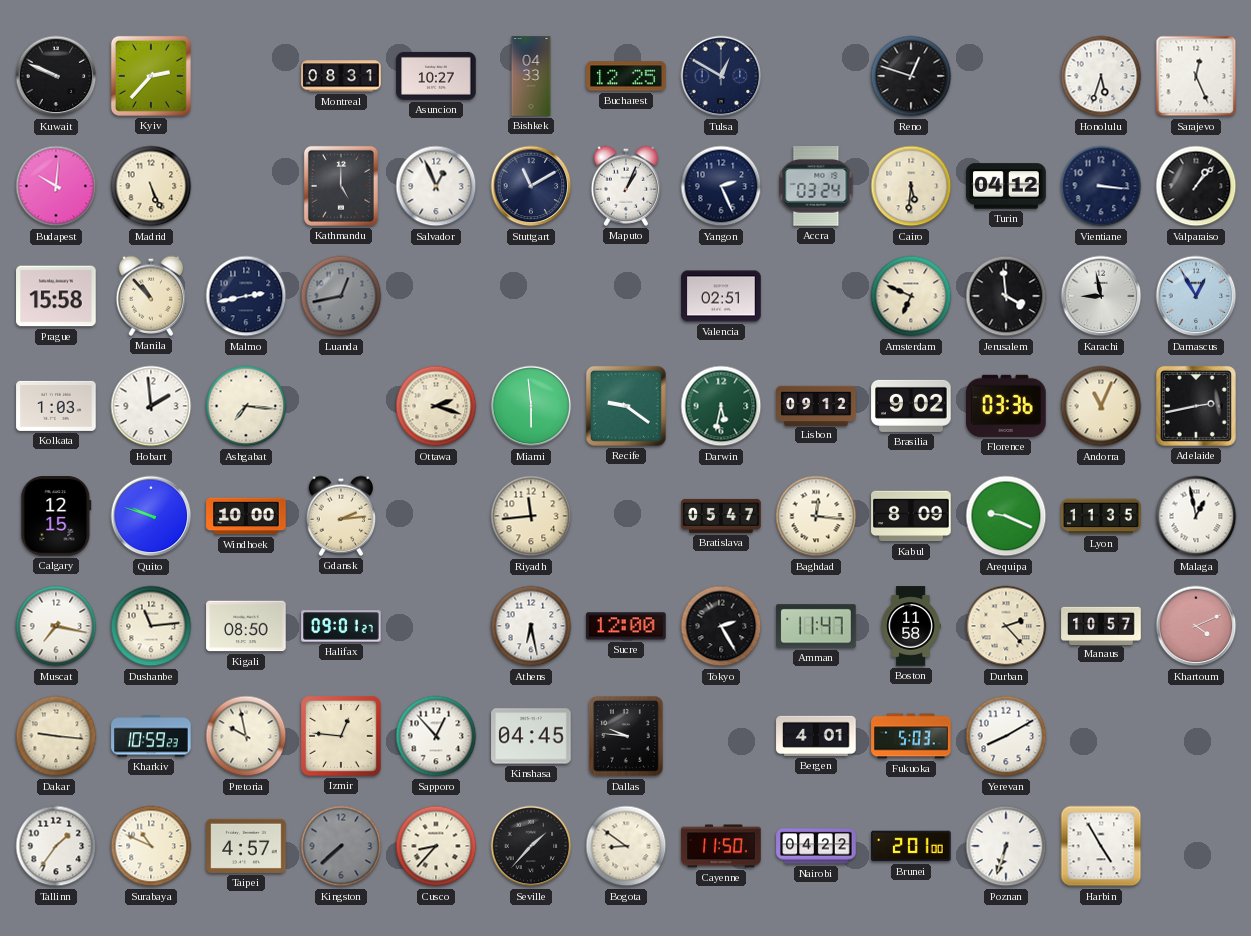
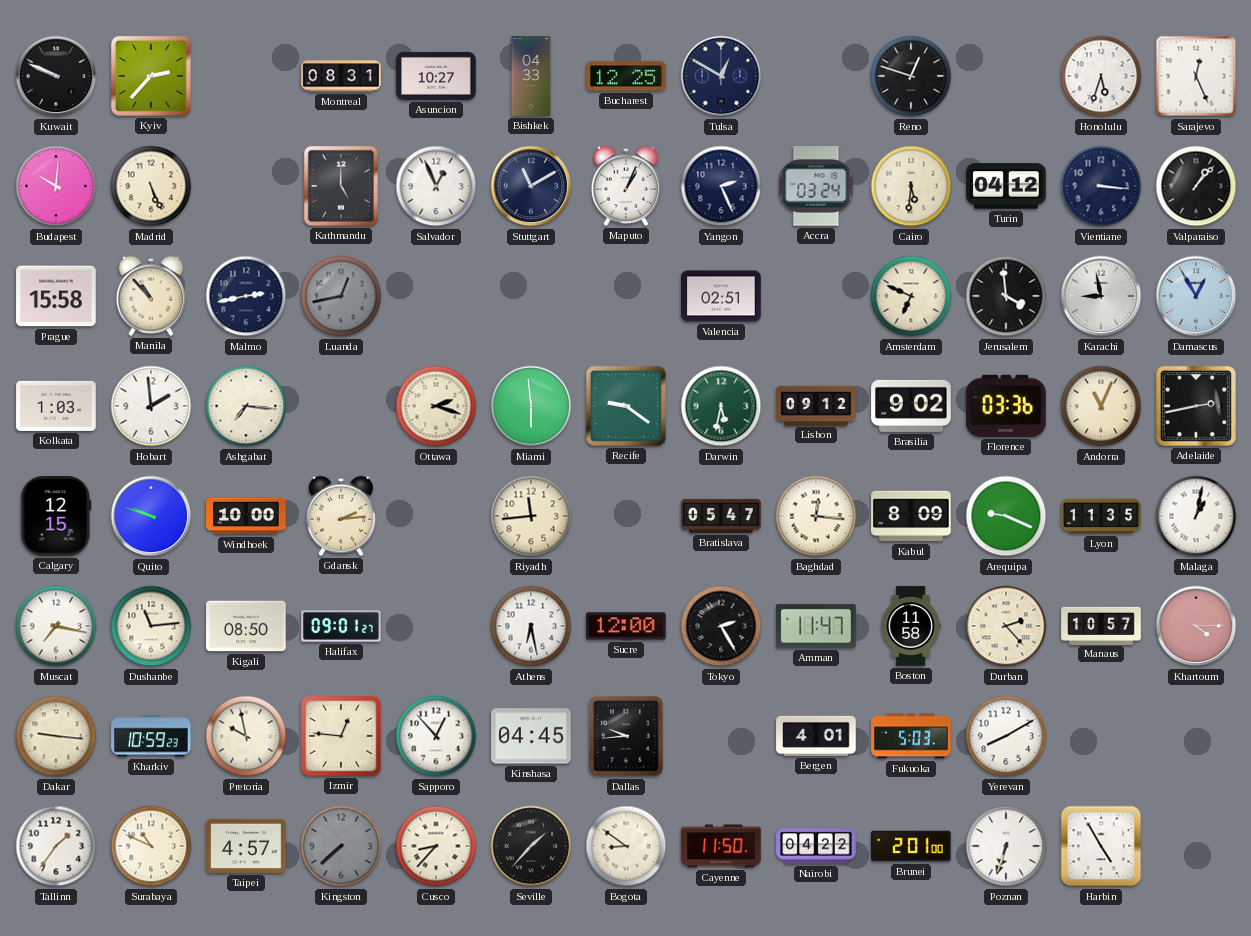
Malaga: 12:58 -> 1:02 (1196, 516)
Khartoum: 4:11 -> 4:15 (1196, 626)
Dallas: 9:46 -> 9:44 (626, 736)
